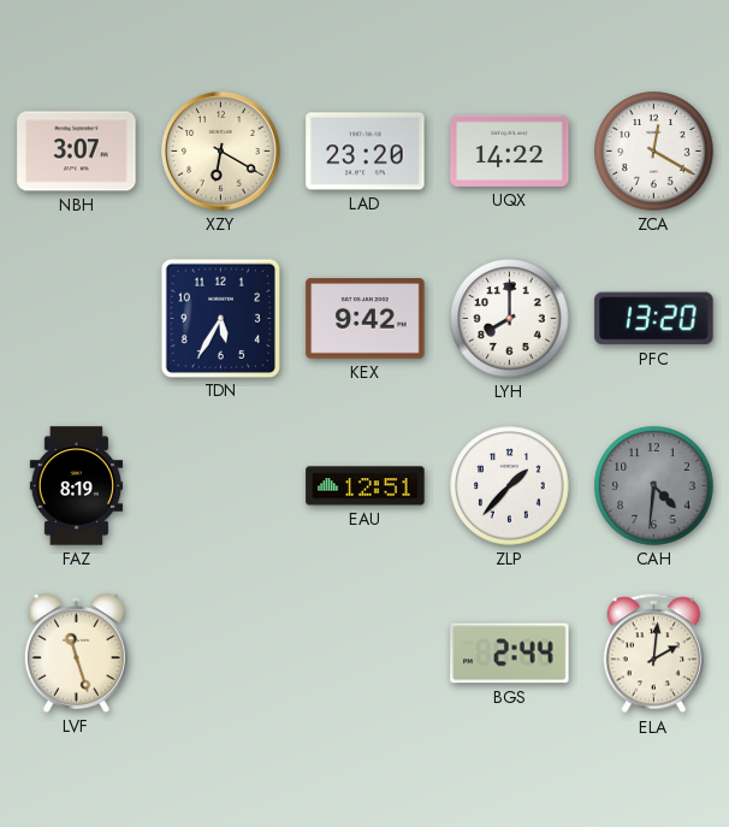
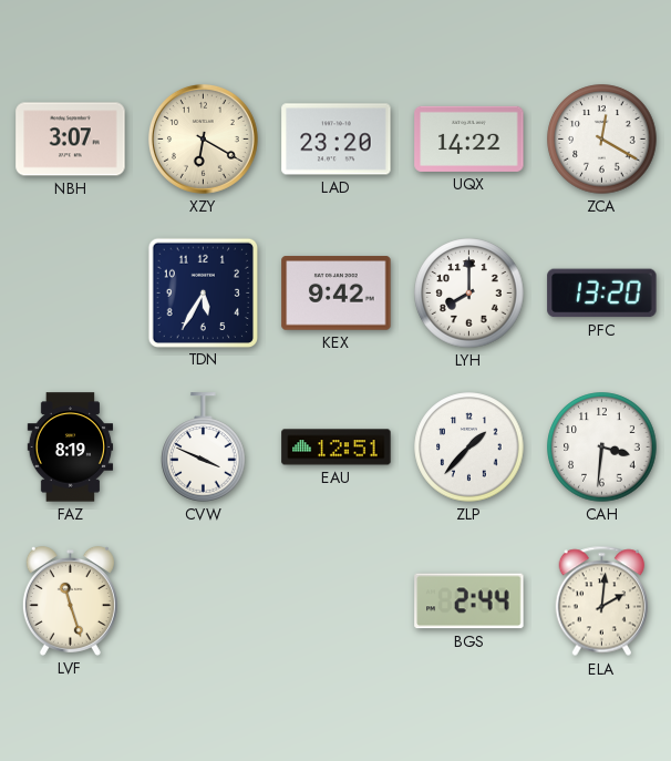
CVW: none -> 3:49 (204, 448)
CAH: 4:31 -> 3:31 (602, 448)
CAH dial: grey -> white (602, 448)
